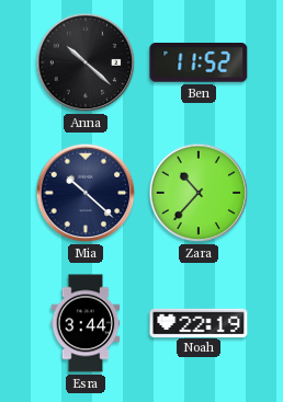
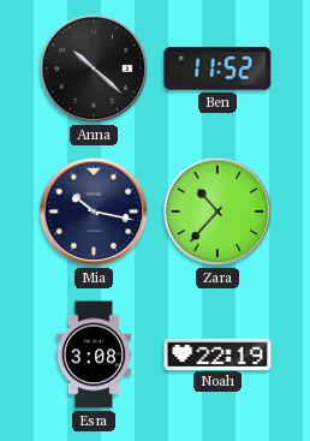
Mia: 10:22 -> 10:17 (94, 211)
Esra: 3:44 -> 3:08 (94, 354)
